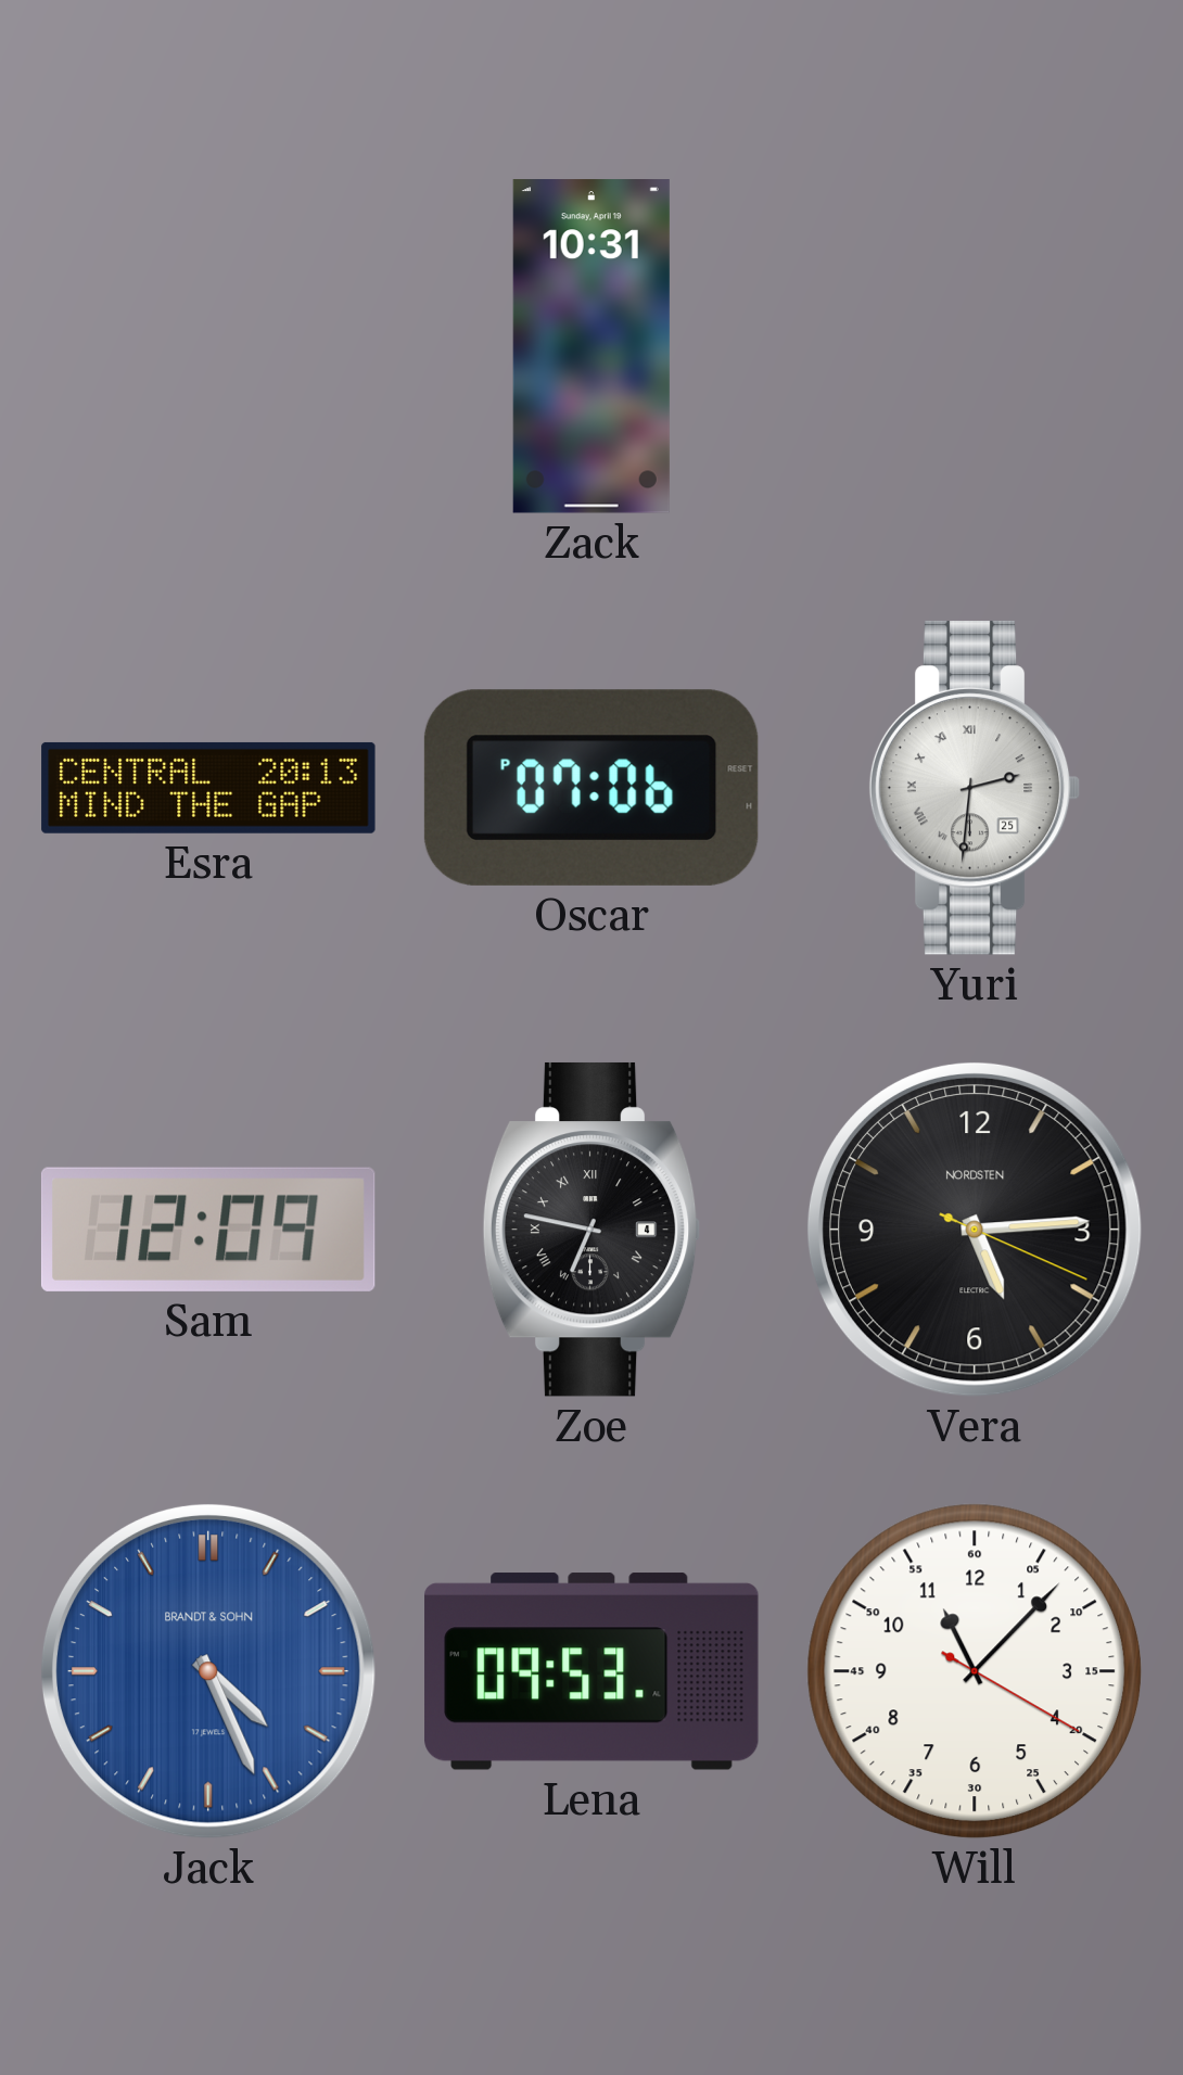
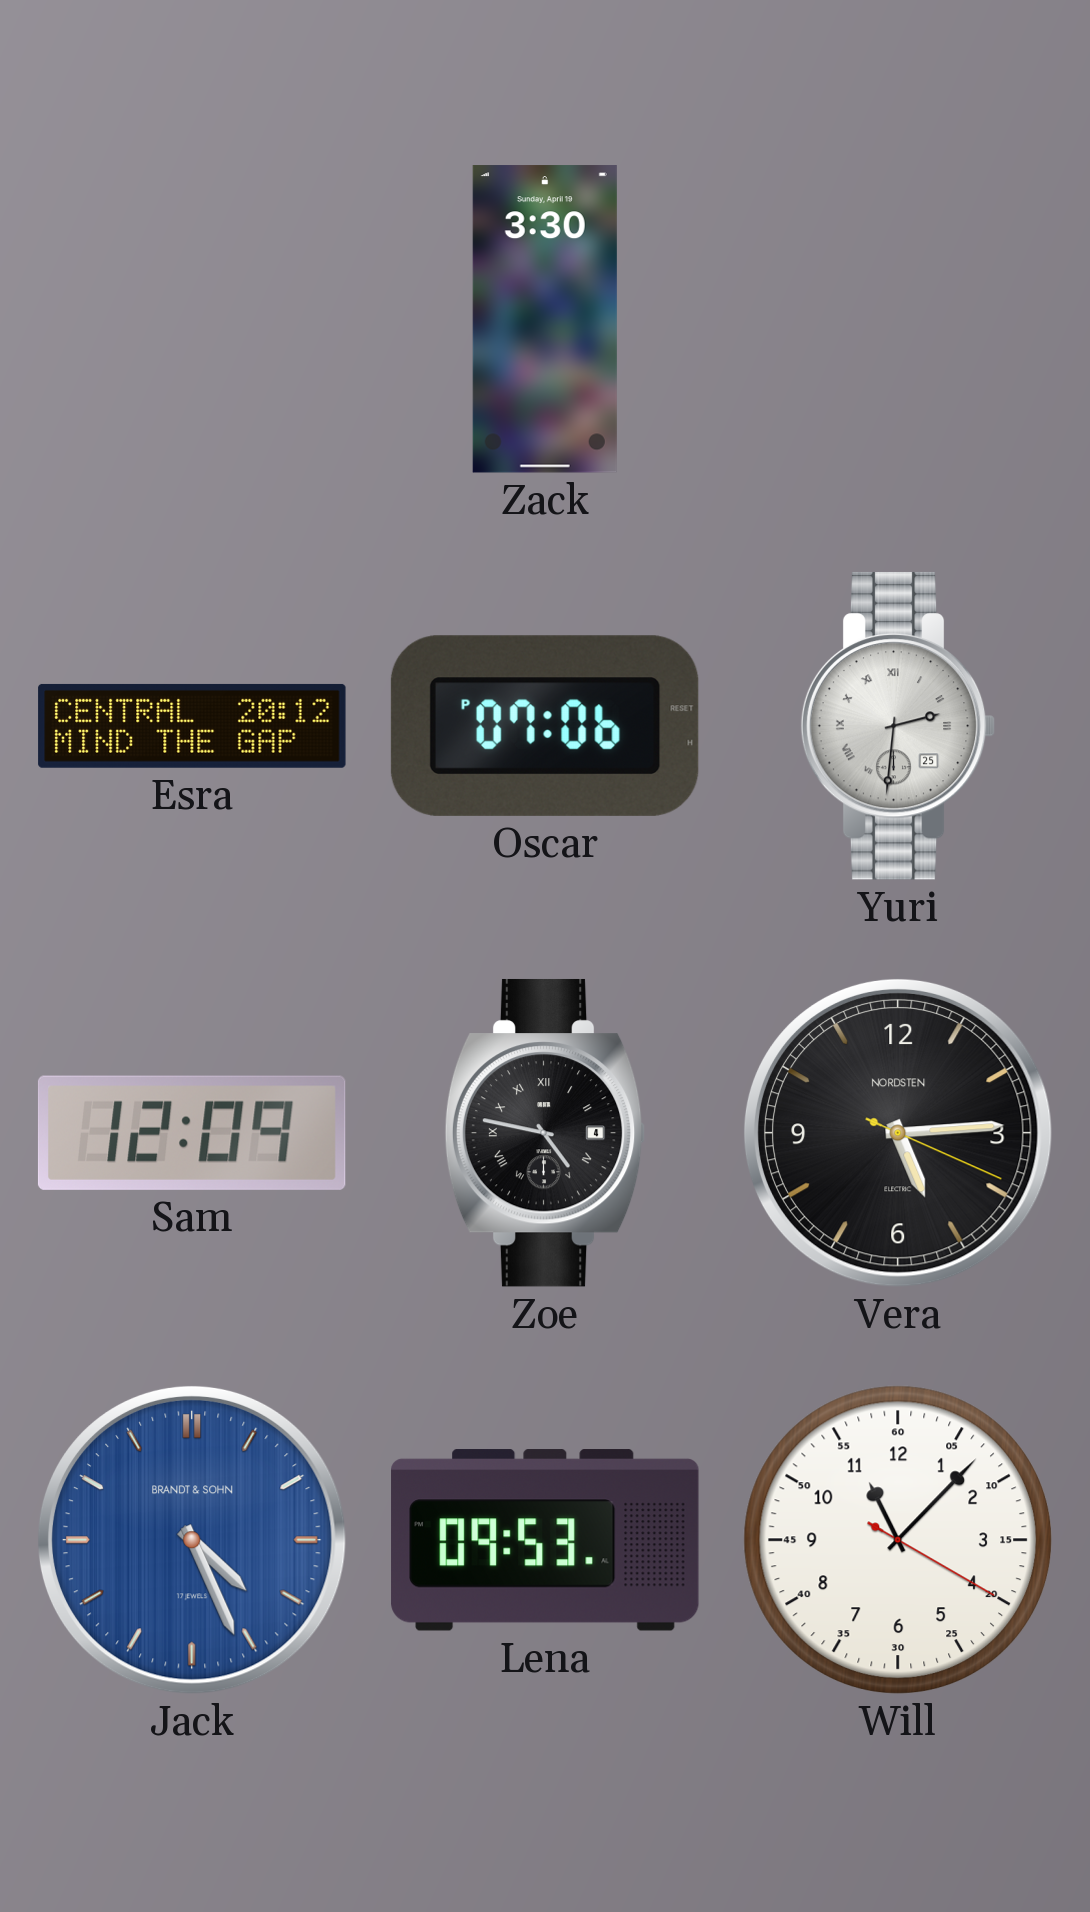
Zack: 10:31 -> 3:30 (545, 319)
Esra: 20:13 -> 20:12 (192, 726)
Zoe: 6:47 -> 4:47 (545, 1133)
